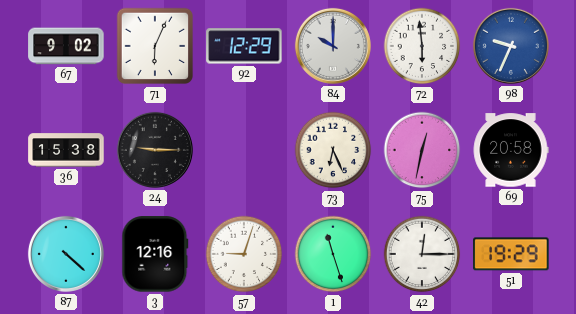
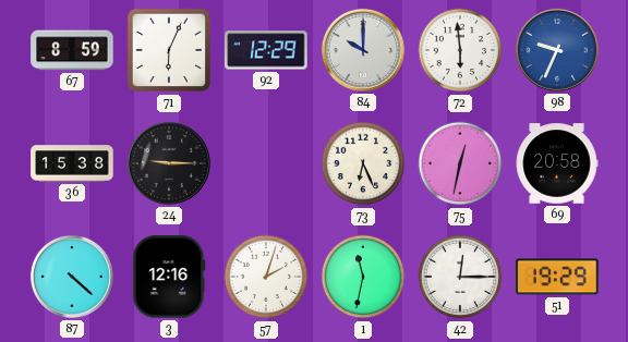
67: 9:02 -> 8:59 (72, 50)
57: 9:03 -> 2:03 (266, 277)
1: 11:27 -> 11:32 (363, 277)
